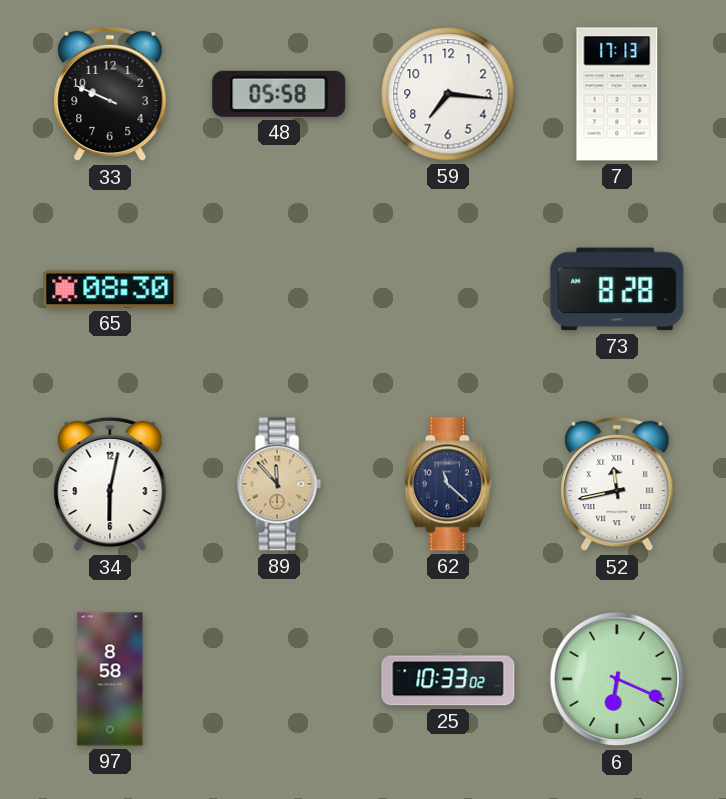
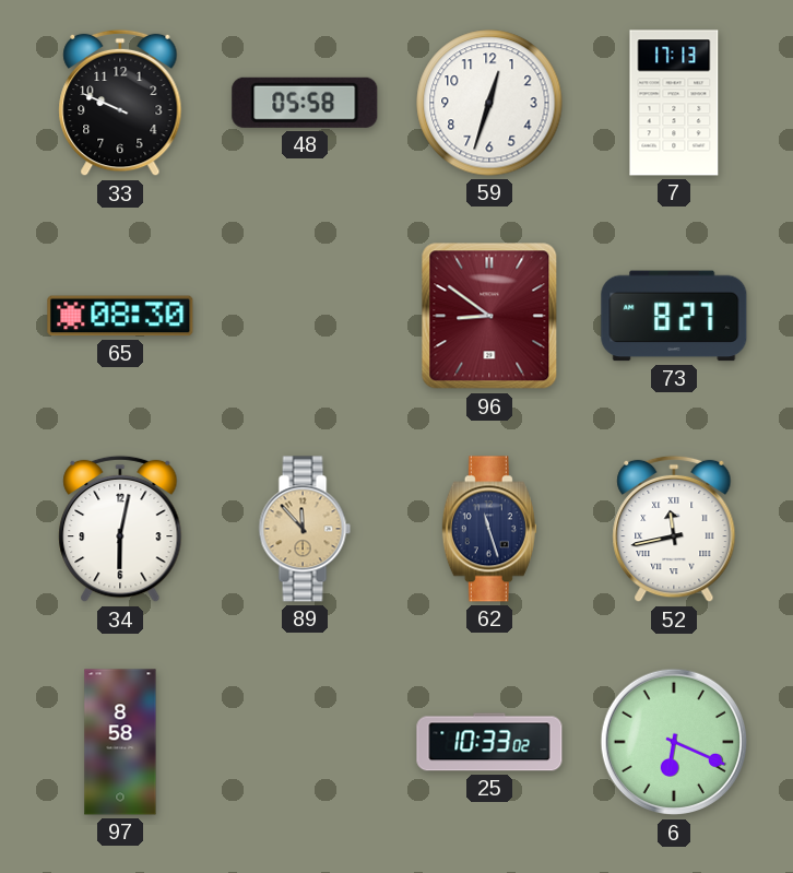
59: 7:16 -> 12:33 (489, 103)
96: none -> 8:51 (489, 316)
73: 8:28 -> 8:27 (674, 316)
62: 11:22 -> 11:27 (489, 529)
